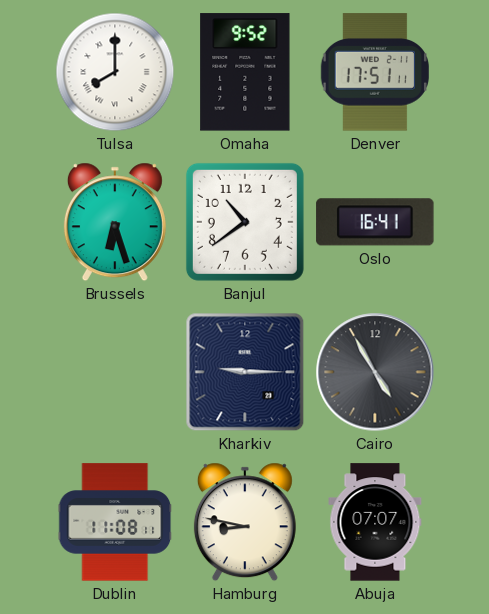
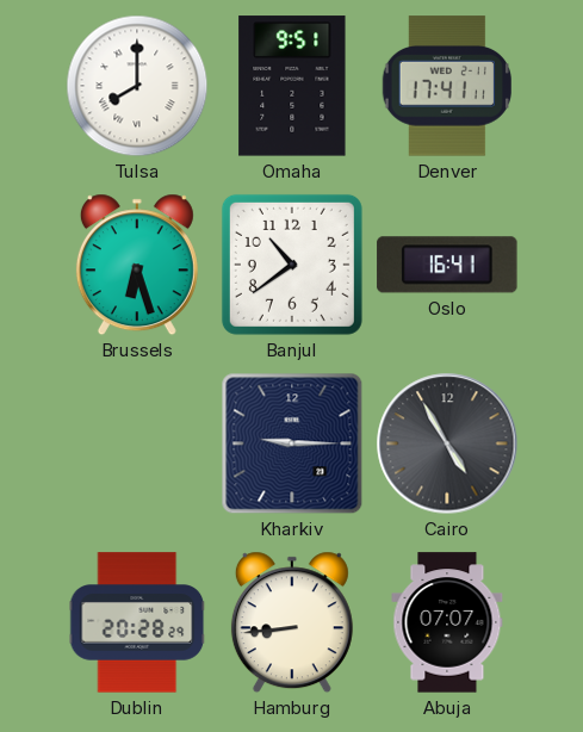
Omaha: 9:52 -> 9:51 (292, 86)
Denver: 17:51 -> 17:41 (446, 86)
Dublin: 11:08 -> 20:28 (137, 622)
Hamburg: 8:47 -> 8:44 (292, 622)
